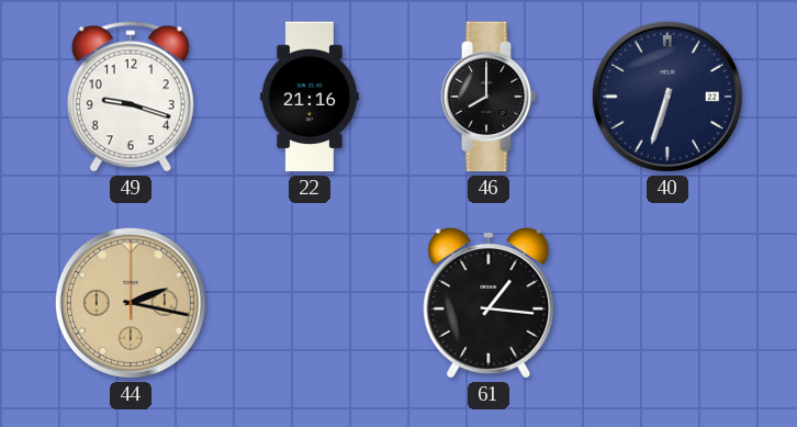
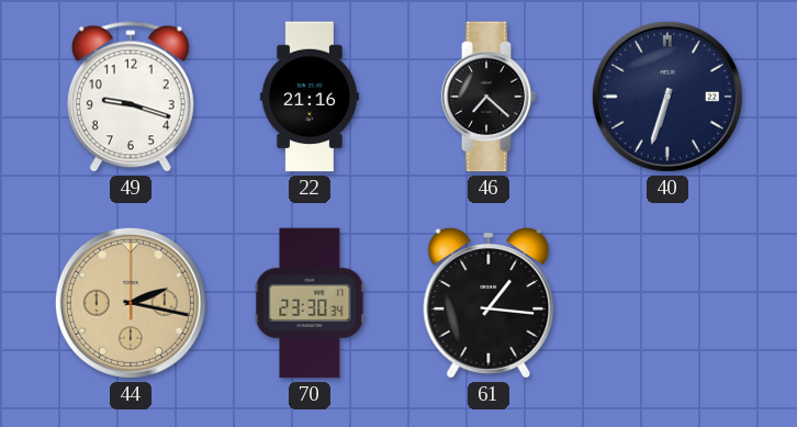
46: 8:00 -> 7:22 (489, 97)
70: none -> 23:30 (310, 303)
